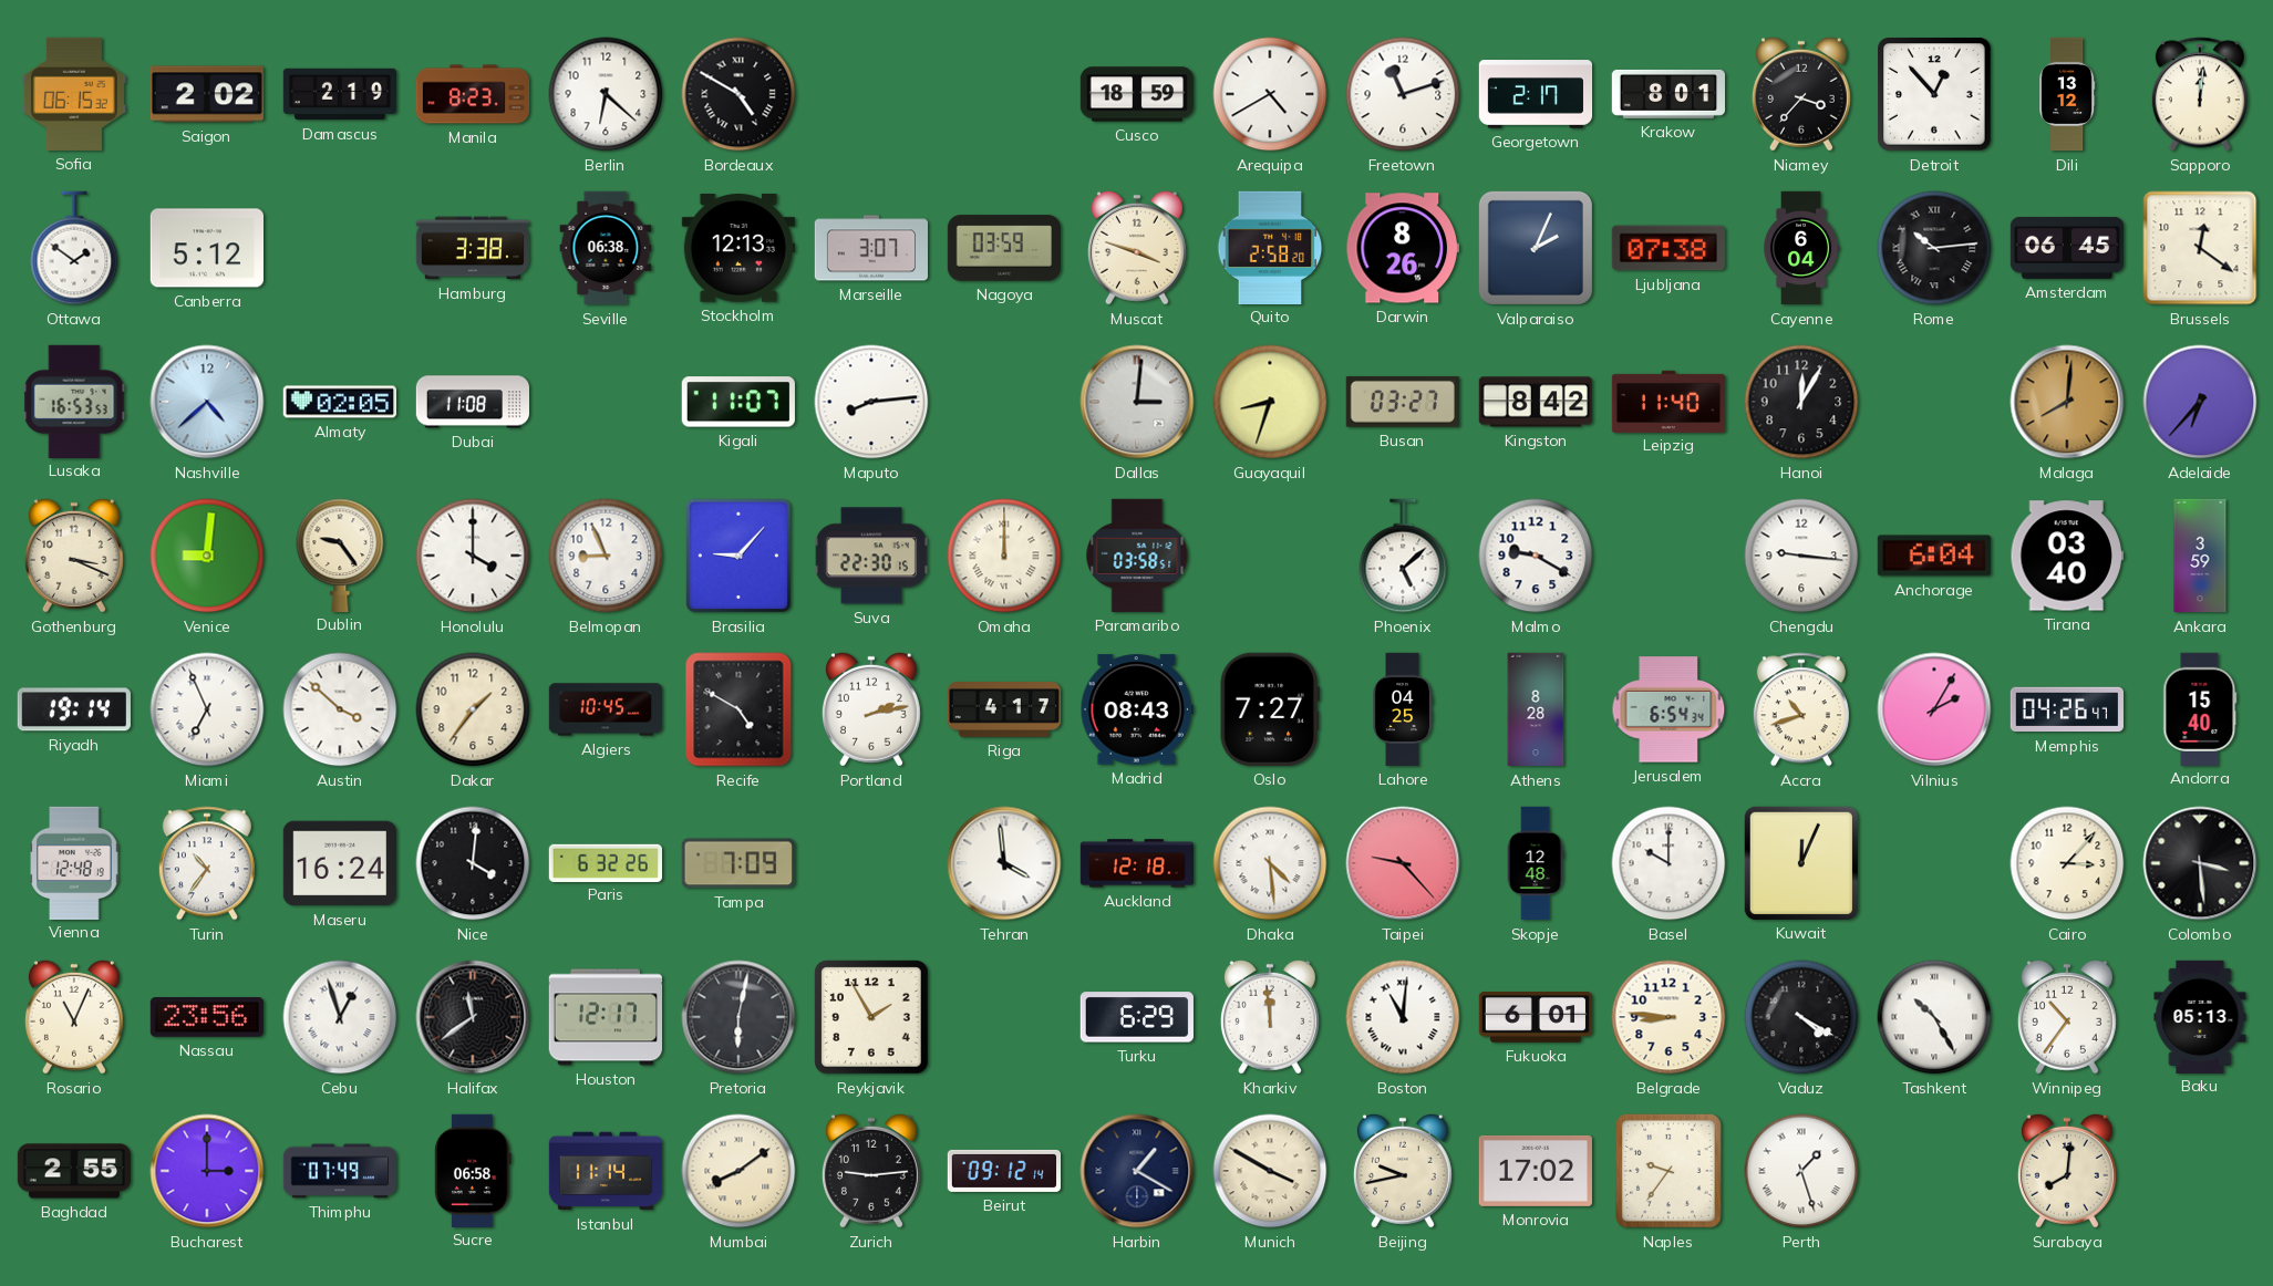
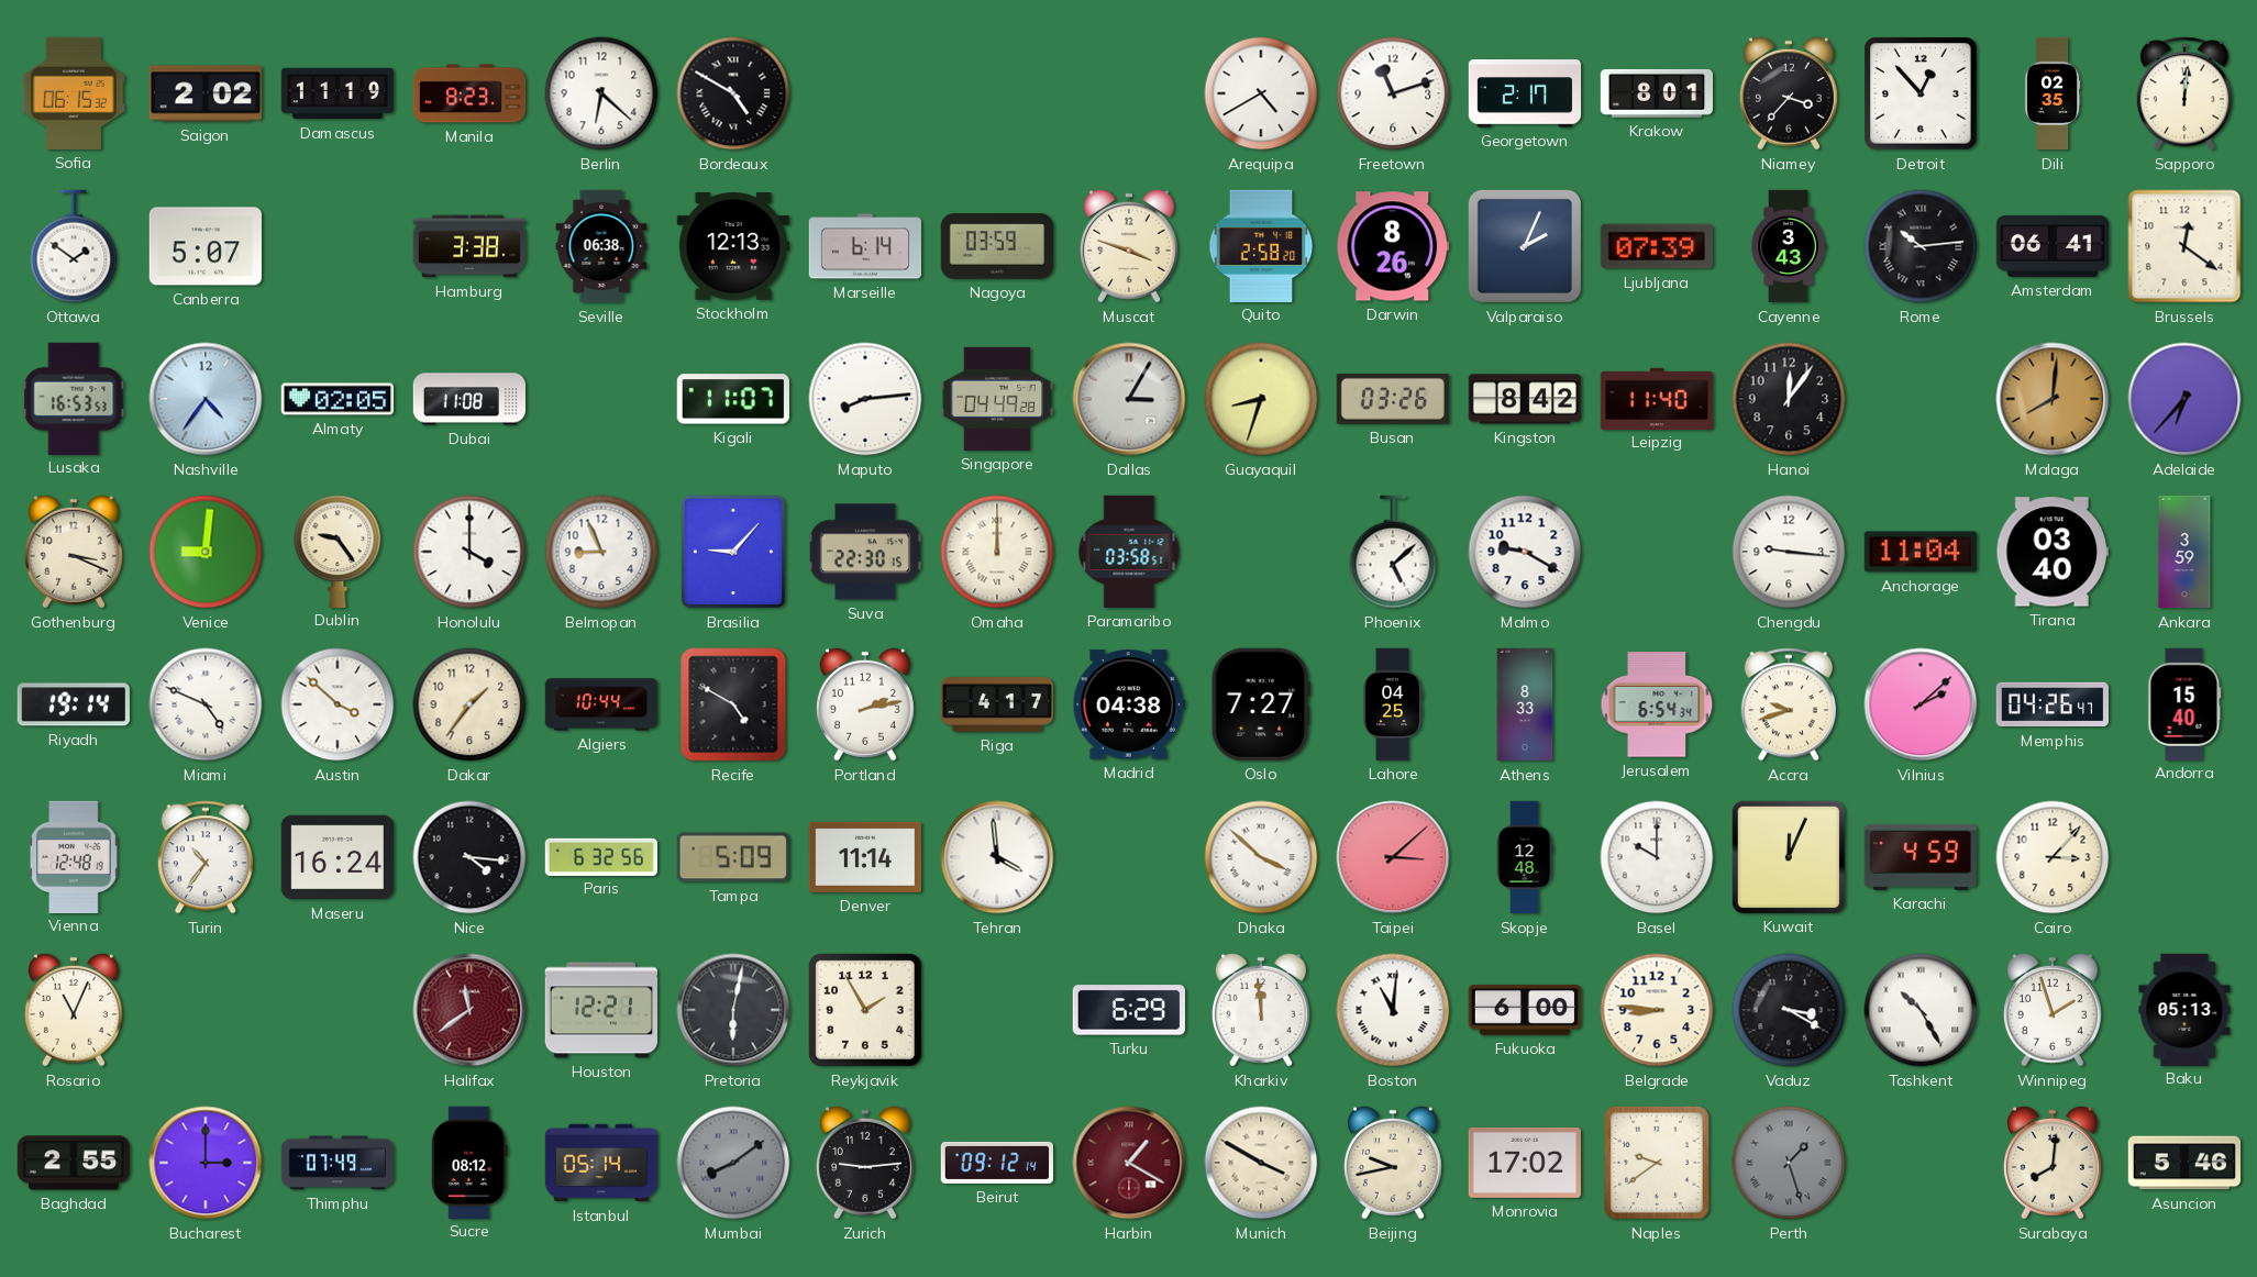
Damascus: 2:19 -> 11:19 (336, 93)
Cusco: 18:59 -> none (1137, 94)
Dili: 13:12 -> 02:35 (2054, 93)
Canberra: 5:12 -> 5:07 (204, 246)
Marseille: 3:07 -> 6:14 (864, 246)
Ljubljana: 07:38 -> 07:39 (1657, 246)
Cayenne: 6:04 -> 3:43 (1789, 246)
Amsterdam: 06:45 -> 06:41 (2051, 246)
Nashville: 4:38 -> 4:36 (206, 399)
Singapore: none -> 04:49 (996, 399)
Dallas: 3:01 -> 3:05 (1129, 399)
Busan: 03:27 -> 03:26 (1393, 399)
Hanoi: 12:05 -> 12:06 (1789, 399)
Anchorage: 6:04 -> 11:04 (1921, 552)
Miami: 6:56 -> 4:49 (206, 704)
Algiers: 10:45 -> 10:44 (600, 704)
Madrid: 08:43 -> 04:38 (1129, 704)
Athens: 8:28 -> 8:33 (1525, 704)
Accra: 10:42 -> 9:42 (1789, 704)
Vilnius: 2:05 -> 2:08 (1921, 704)
Nice: 4:01 -> 4:16 (469, 857)
Paris: 6:32:26 -> 6:32:56 (600, 856)
Tampa: 7:09 -> 5:09 (733, 857)
Denver: none -> 11:14 (864, 857)
Auckland: 12:18 -> none (1136, 863)
Dhaka: 4:29 -> 3:52 (1261, 857)
Taipei: 9:23 -> 3:08 (1393, 857)
Karachi: none -> 4:59 (1921, 857)
Colombo: 3:29 -> none (2200, 863)
Nassau: 23:56 -> none (206, 1018)
Cebu: 12:57 -> none (340, 1017)
Halifax dial: black -> burgundy (469, 1010)
Houston: 12:17 -> 12:21 (600, 1010)
Fukuoka: 6:01 -> 6:00 (1524, 1011)
Vaduz: 4:20 -> 3:20 (1789, 1010)
Winnipeg: 10:36 -> 1:57 (2053, 1010)
Sucre: 06:58 -> 08:12 (469, 1162)
Istanbul: 11:14 -> 05:14 (601, 1163)
Mumbai dial: cream -> grey (733, 1163)
Harbin dial: navy -> burgundy (1129, 1163)
Naples: 9:36 -> 9:39 (1657, 1163)
Perth dial: white -> grey (1789, 1163)
Asuncion: none -> 5:46 (2183, 1163)
